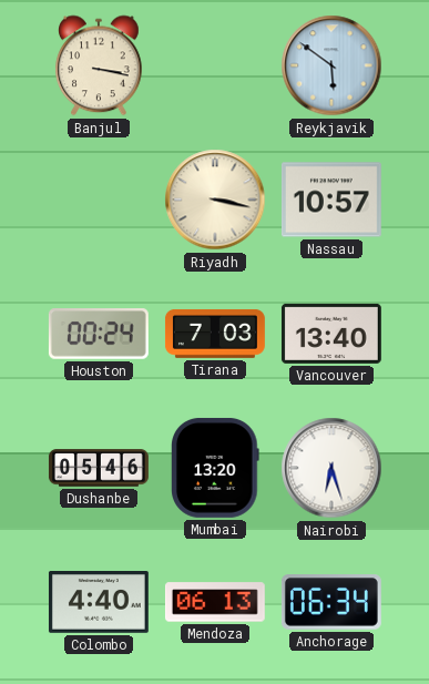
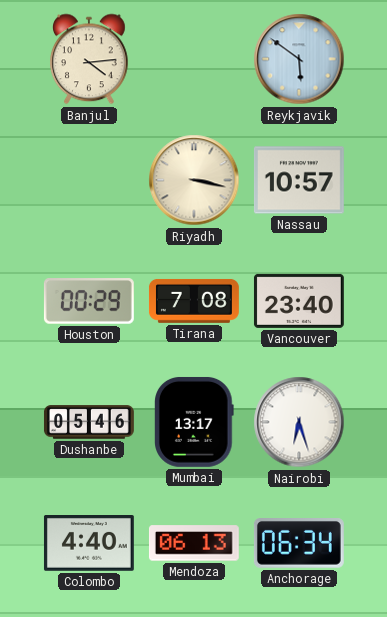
Banjul: 3:17 -> 4:14 (90, 59)
Houston: 00:24 -> 00:29 (89, 301)
Tirana: 7:03 -> 7:08 (194, 301)
Vancouver: 13:40 -> 23:40 (299, 301)
Mumbai: 13:20 -> 13:17 (195, 422)
